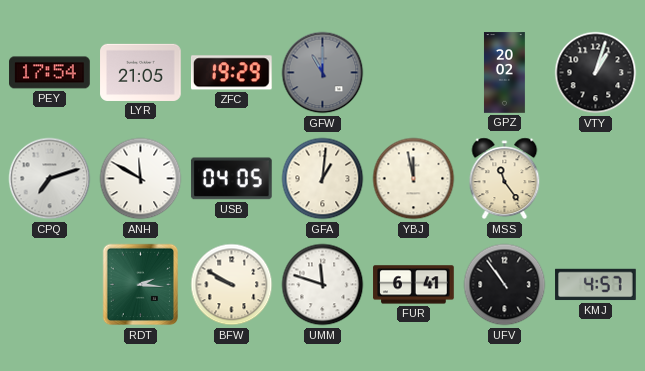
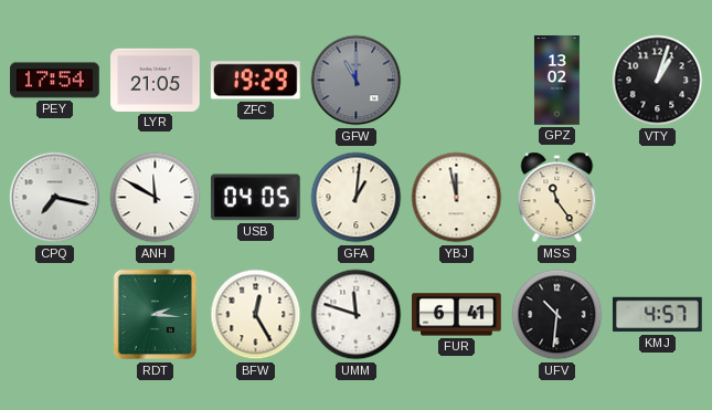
GPZ: 20:02 -> 13:02 (556, 81)
CPQ: 7:12 -> 7:17 (55, 198)
BFW: 9:50 -> 12:25 (256, 315)
UFV: 10:54 -> 10:31 (557, 315)
